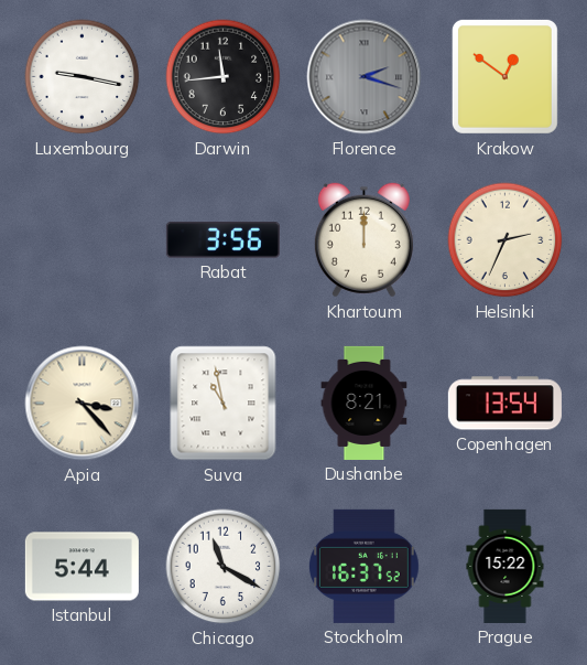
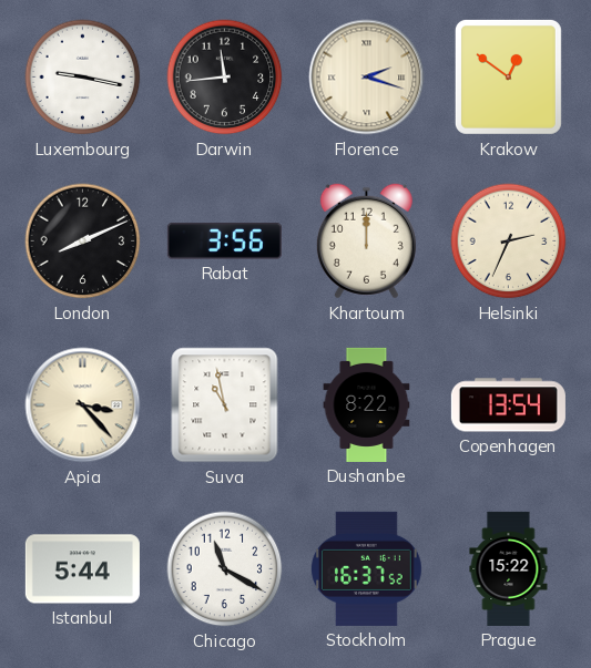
Florence dial: grey -> cream (367, 78)
London: none -> 8:11 (83, 241)
Dushanbe: 8:21 -> 8:22 (367, 404)
